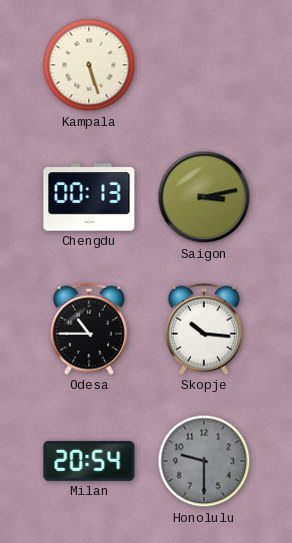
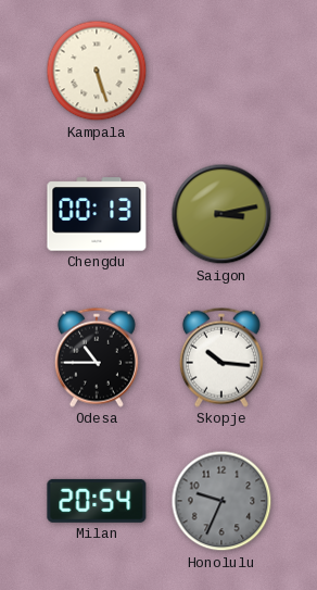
Honolulu: 9:30 -> 9:34 (221, 501)
